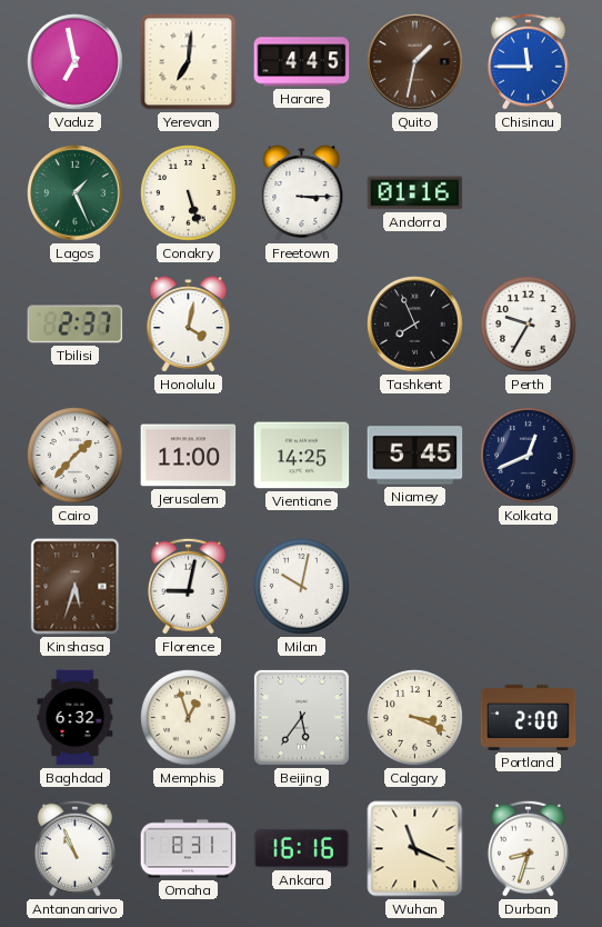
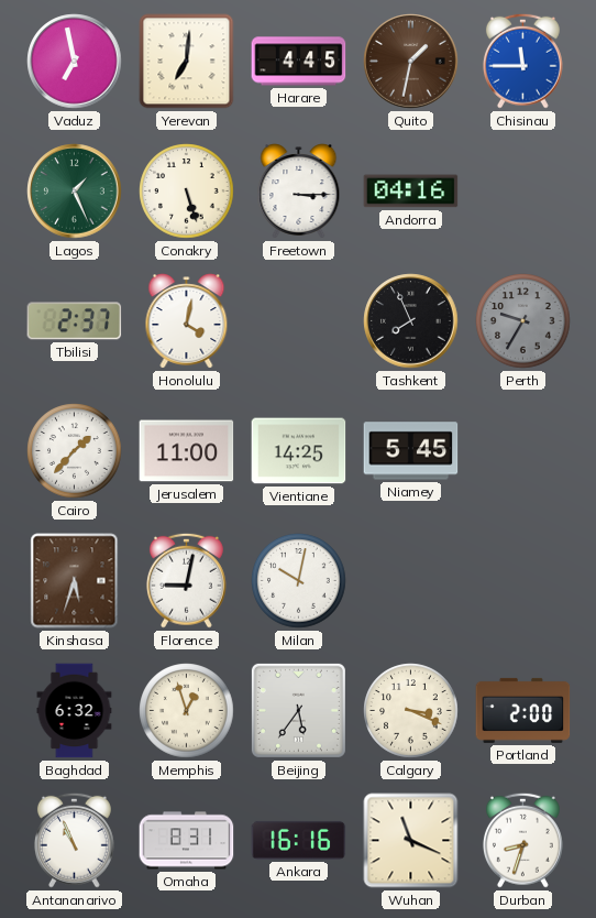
Andorra: 01:16 -> 04:16 (411, 192)
Perth dial: white -> grey (523, 321)
Kolkata: 12:41 -> none (529, 456)
